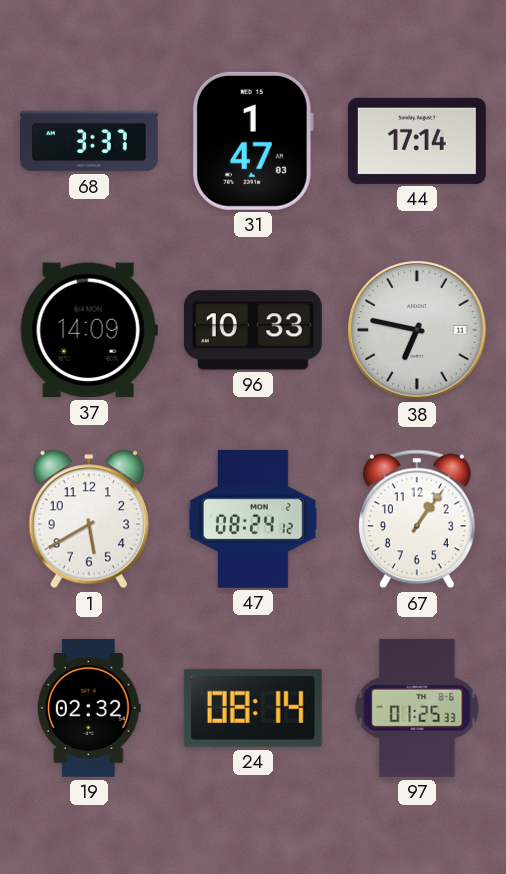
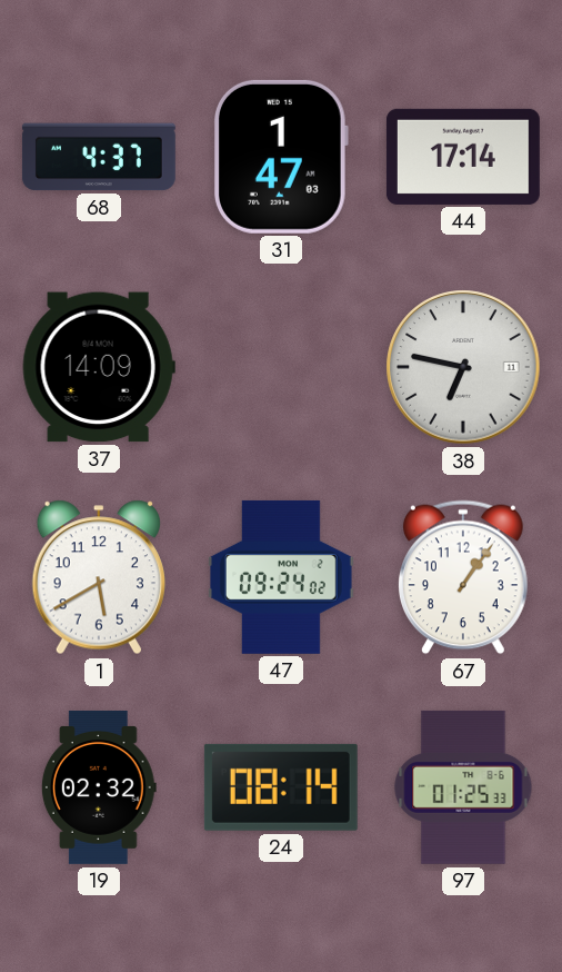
68: 3:37 -> 4:37 (99, 157)
96: 10:33 -> none (253, 330)
47: 08:24 -> 09:24 (281, 577)
